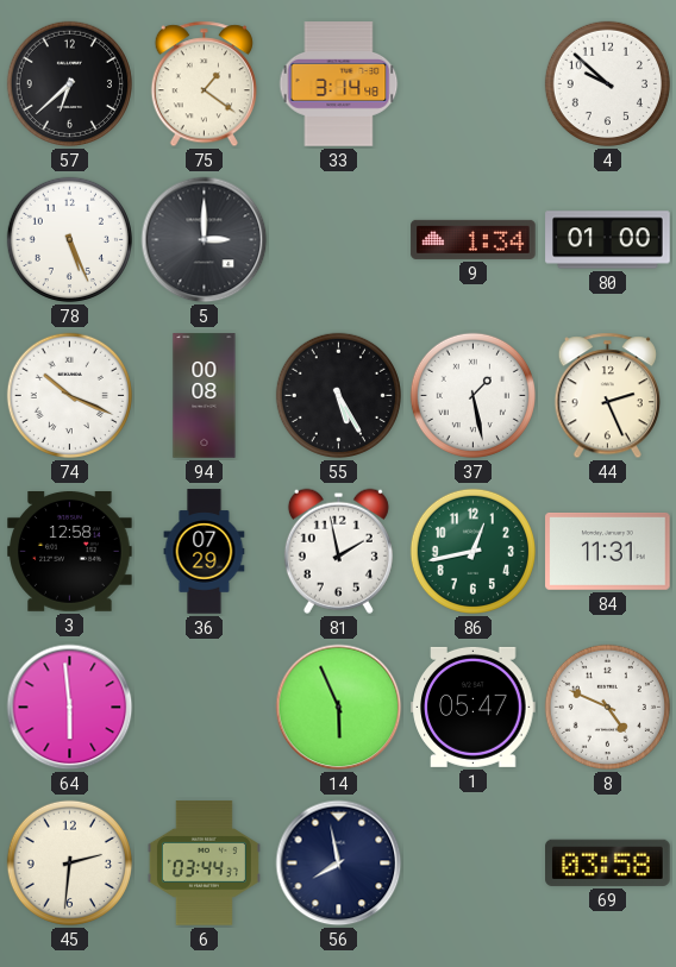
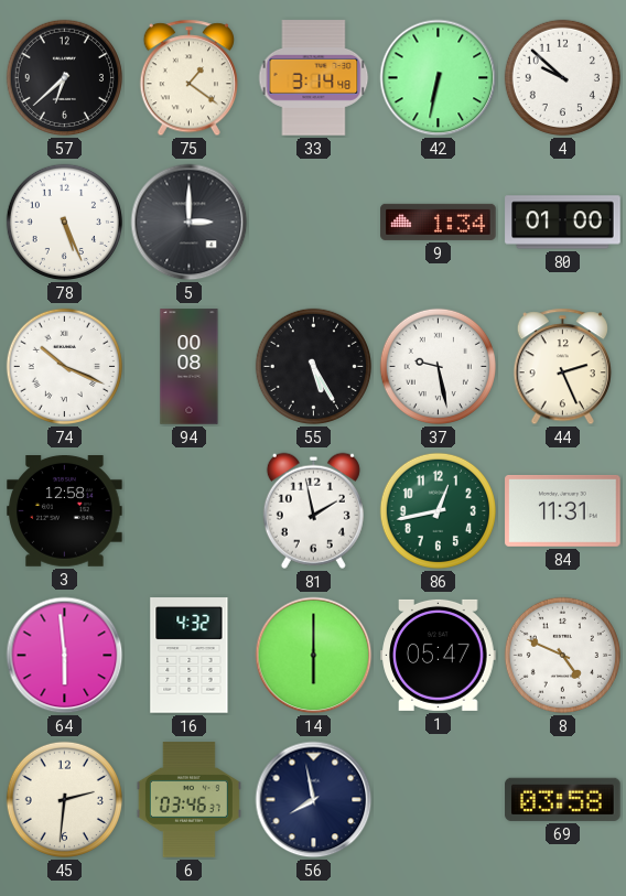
42: none -> 6:32 (439, 78)
37: 1:28 -> 9:28 (438, 366)
36: 07:29 -> none (205, 552)
16: none -> 4:32 (190, 656)
14: 5:56 -> 6:00 (314, 656)
6: 03:44 -> 03:46 (188, 800)
